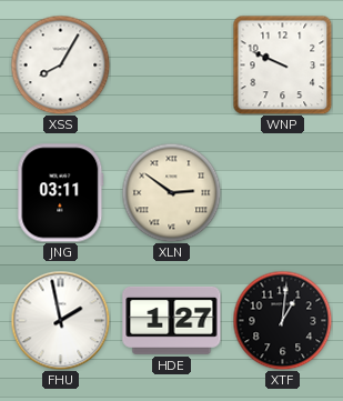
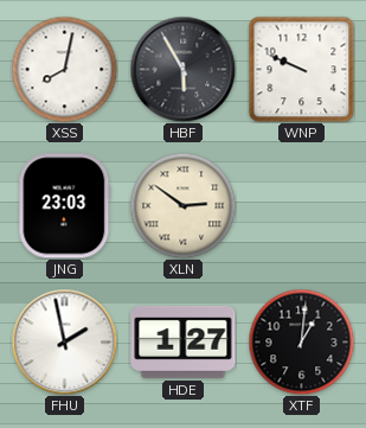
XSS: 8:05 -> 8:02 (64, 69)
HBF: none -> 5:55 (182, 69)
JNG: 03:11 -> 23:03 (65, 206)
